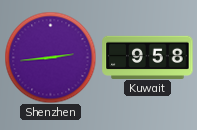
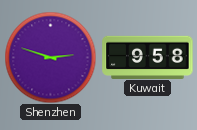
Shenzhen: 2:44 -> 2:48 (50, 57)
